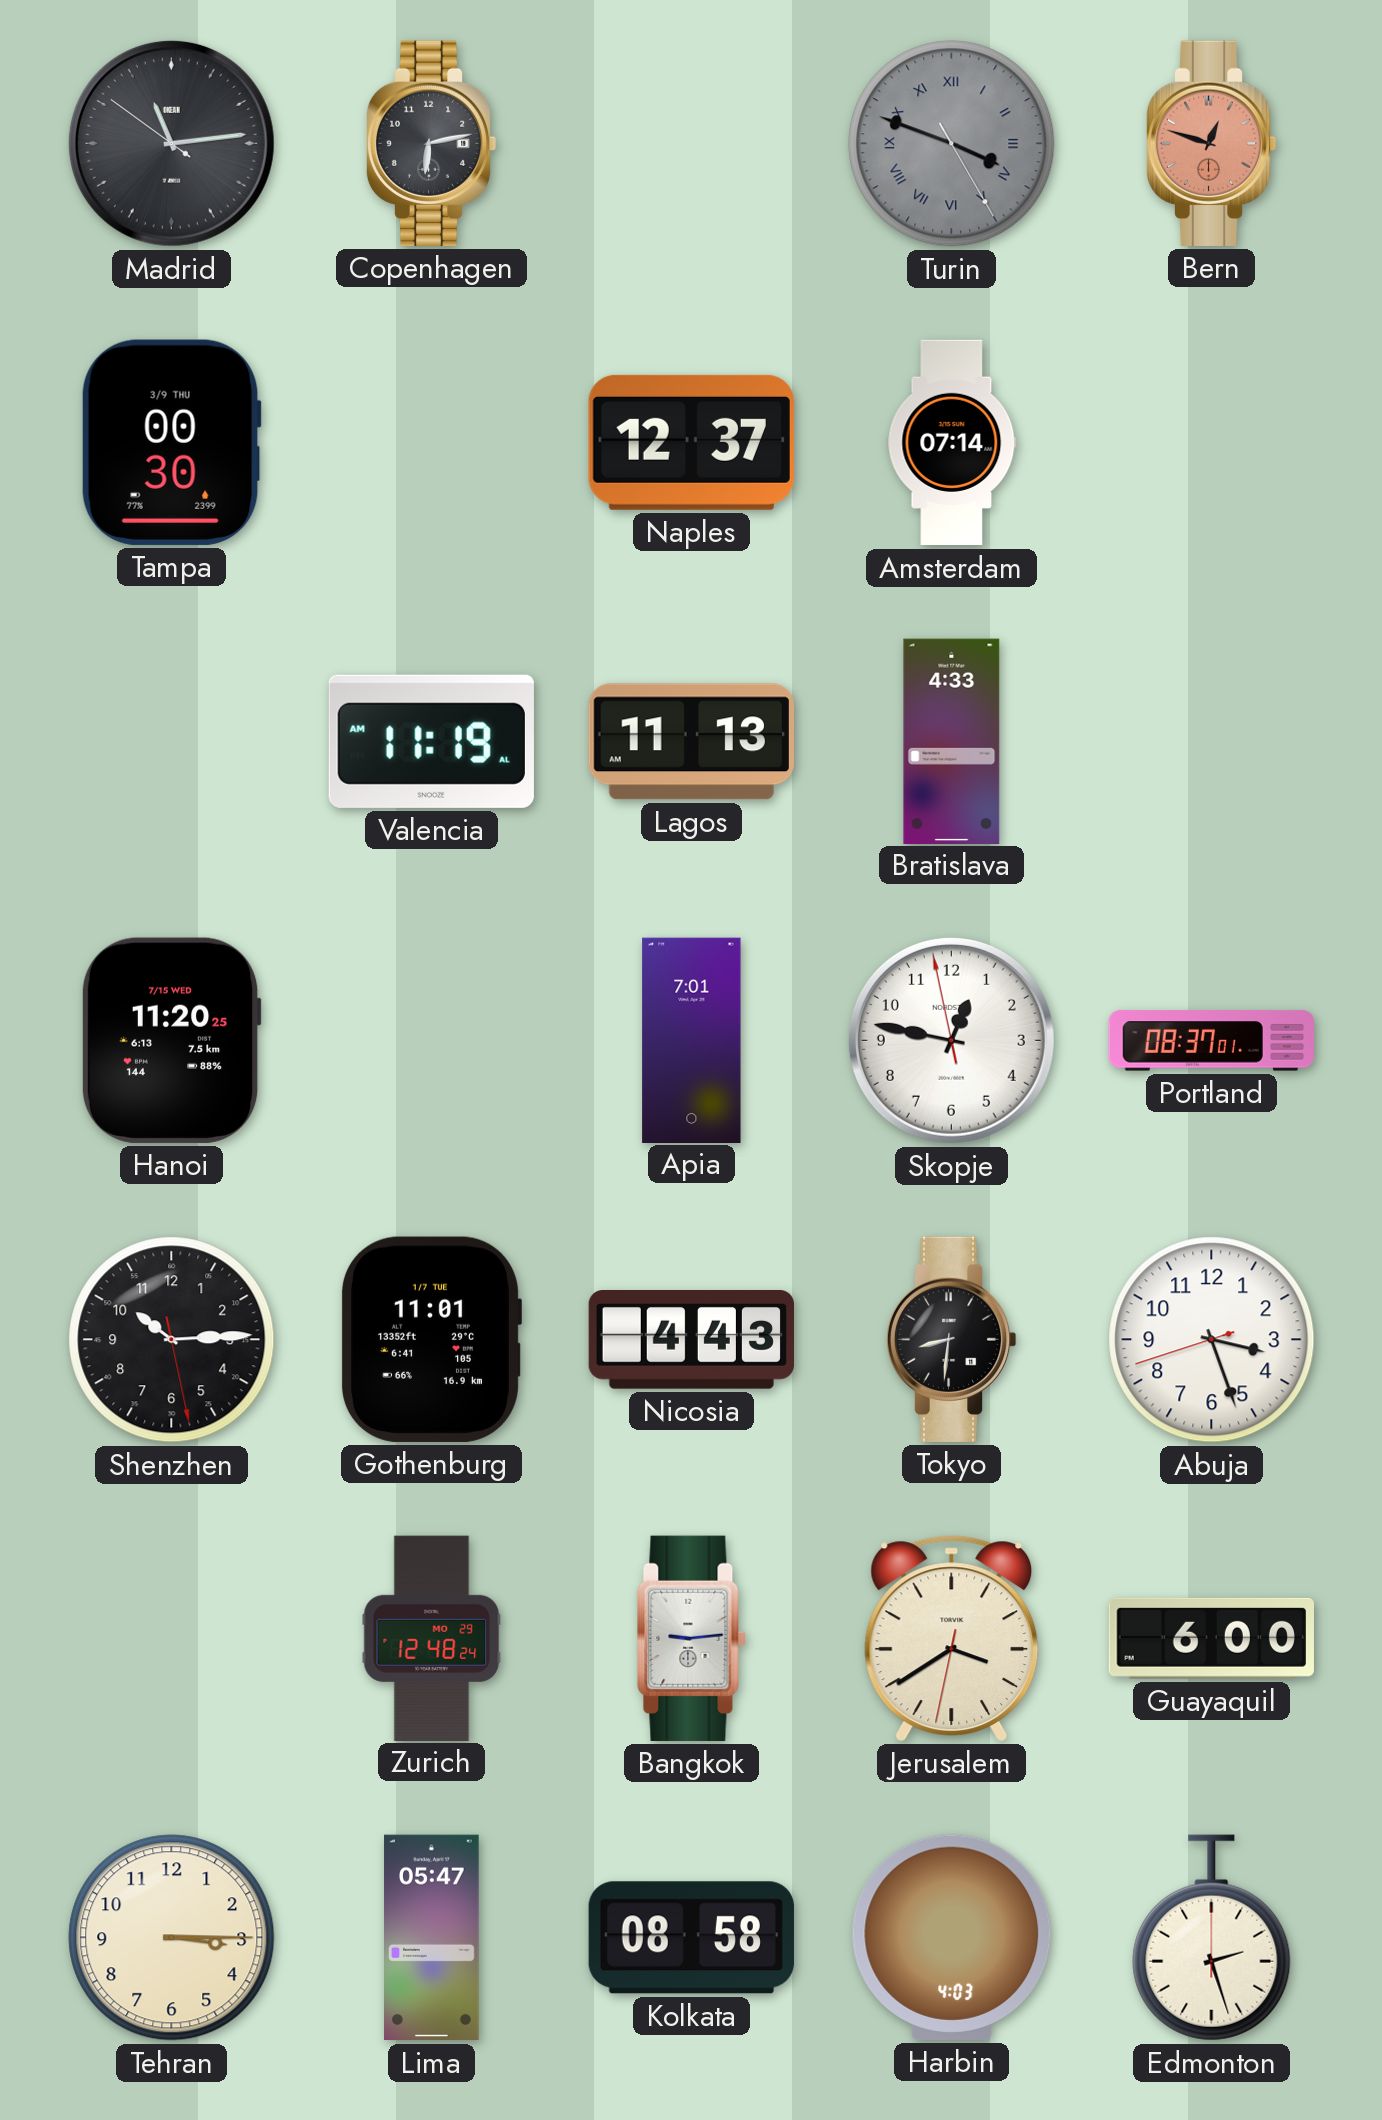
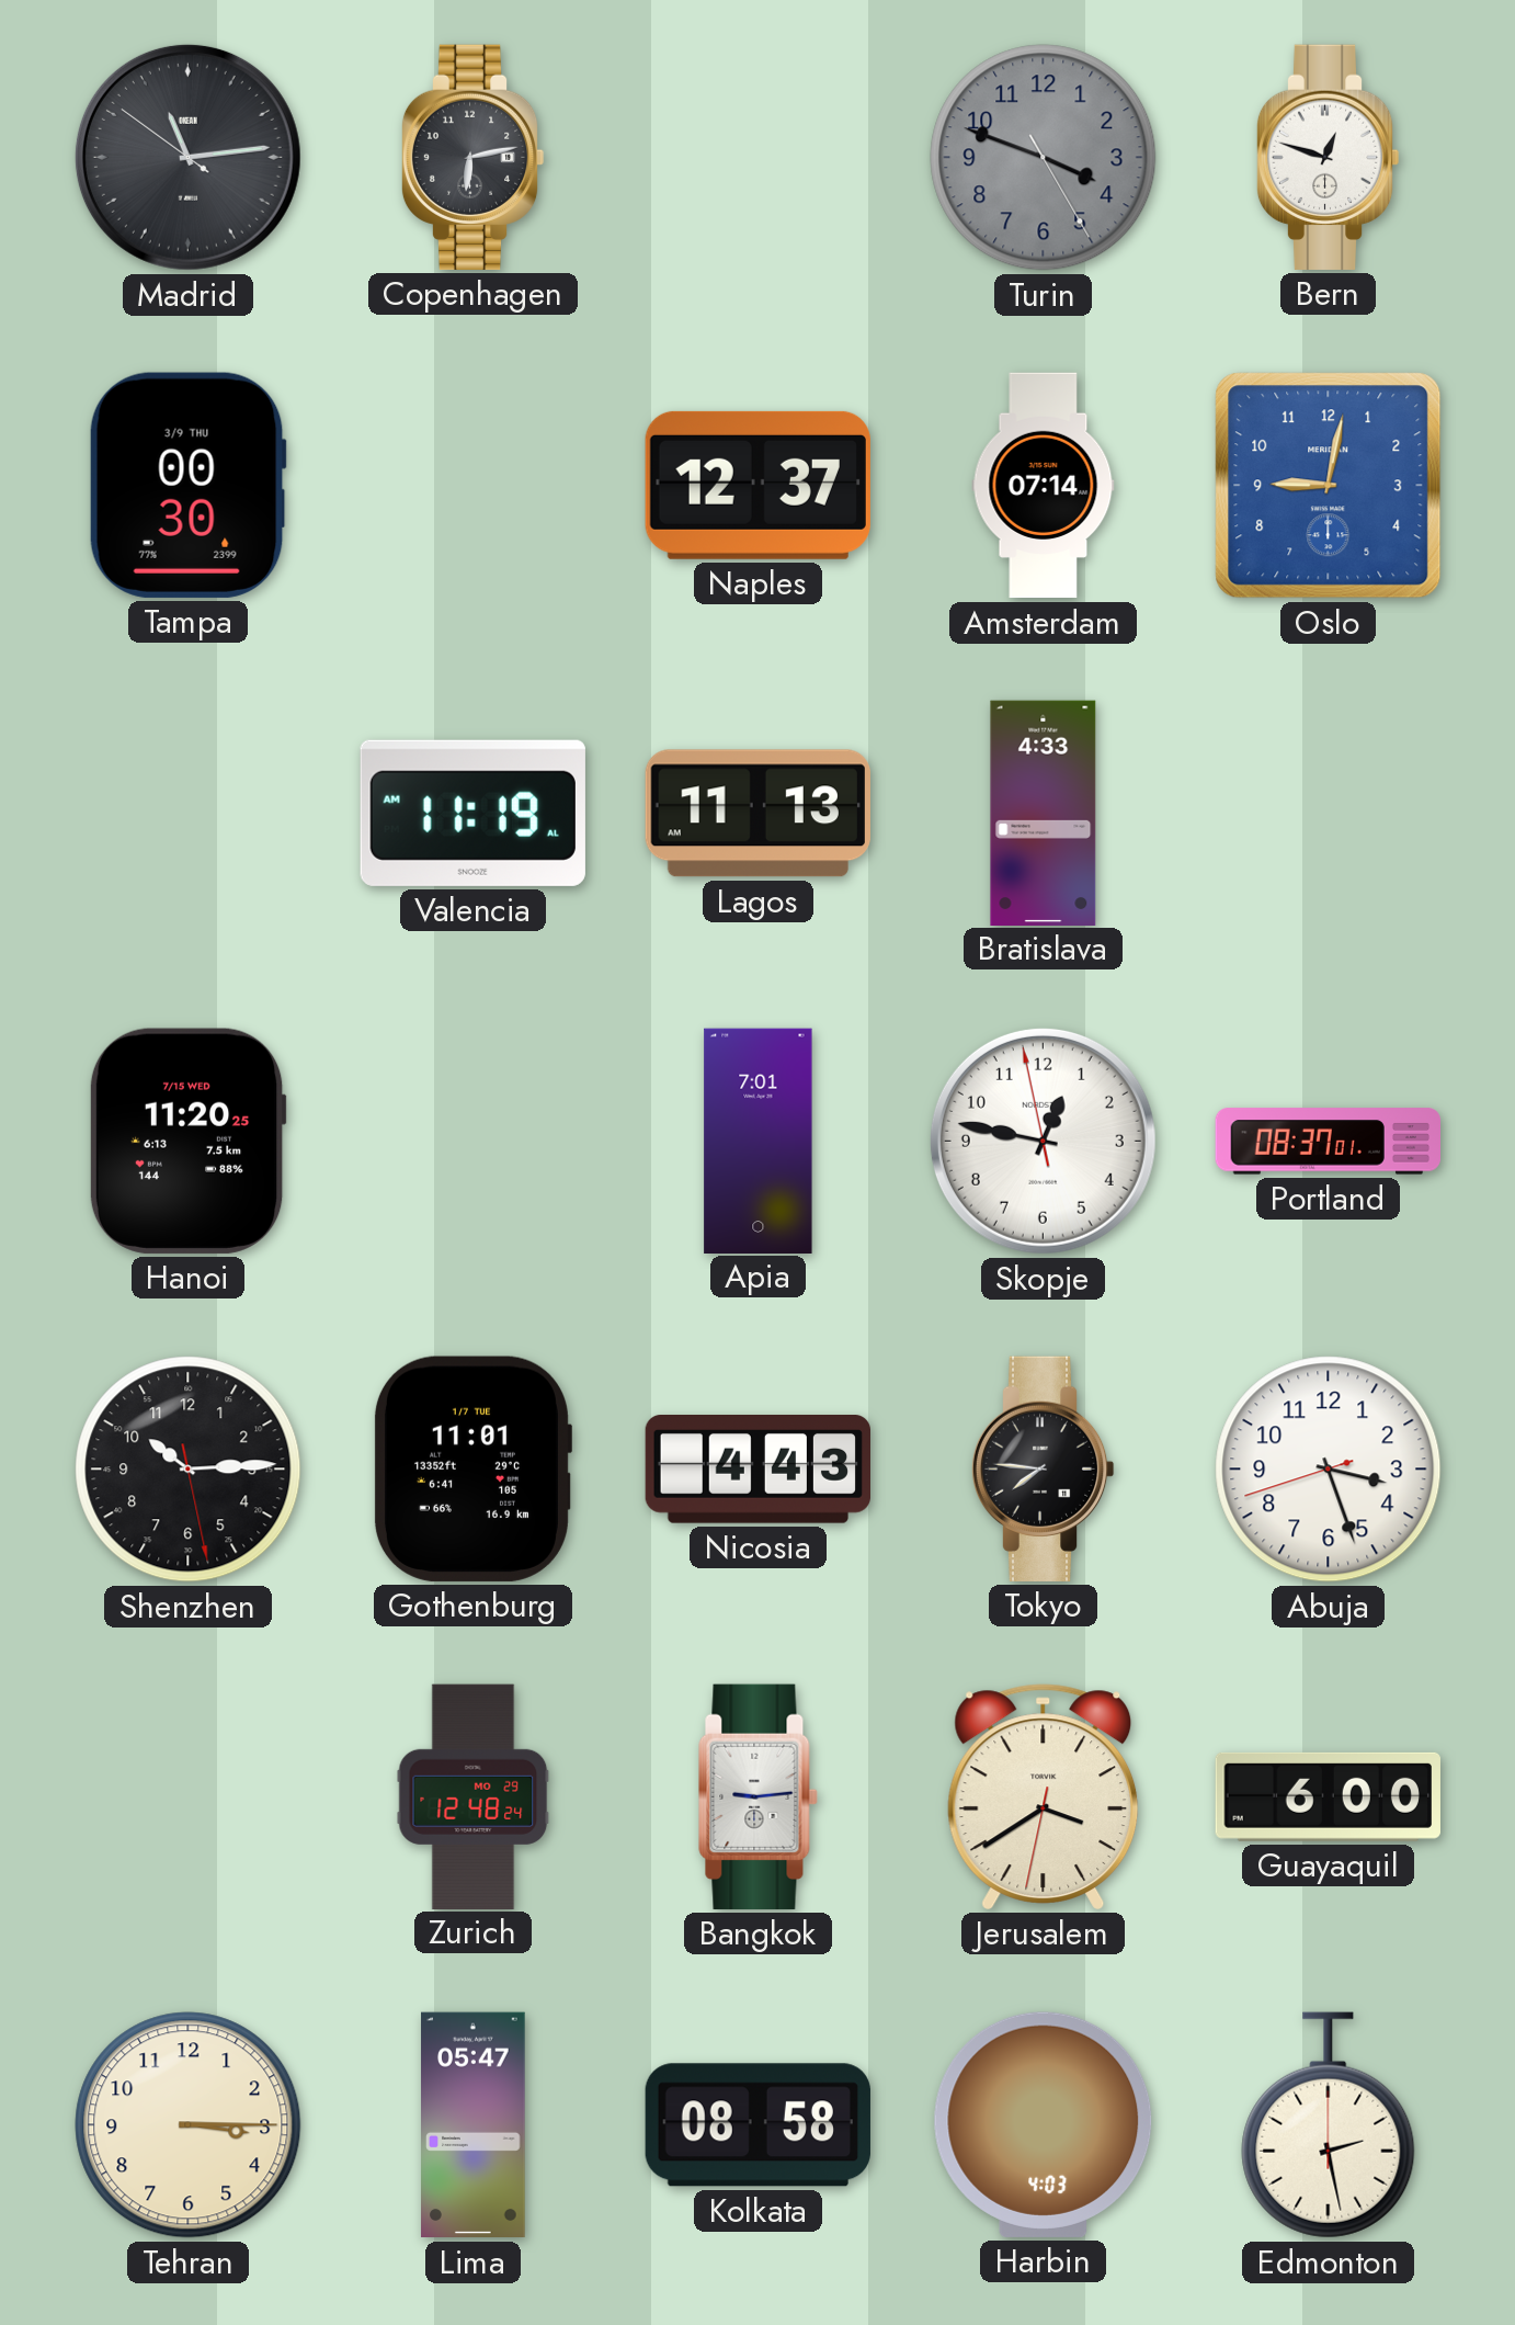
Turin numerals: Roman -> Arabic (1044, 158)
Bern dial: salmon -> white (1328, 157)
Oslo: none -> 9:02 (1329, 486)
Tokyo: 8:31 -> 7:46 (1043, 1468)
Edmonton: 2:27 -> 2:28 (1329, 2125)
